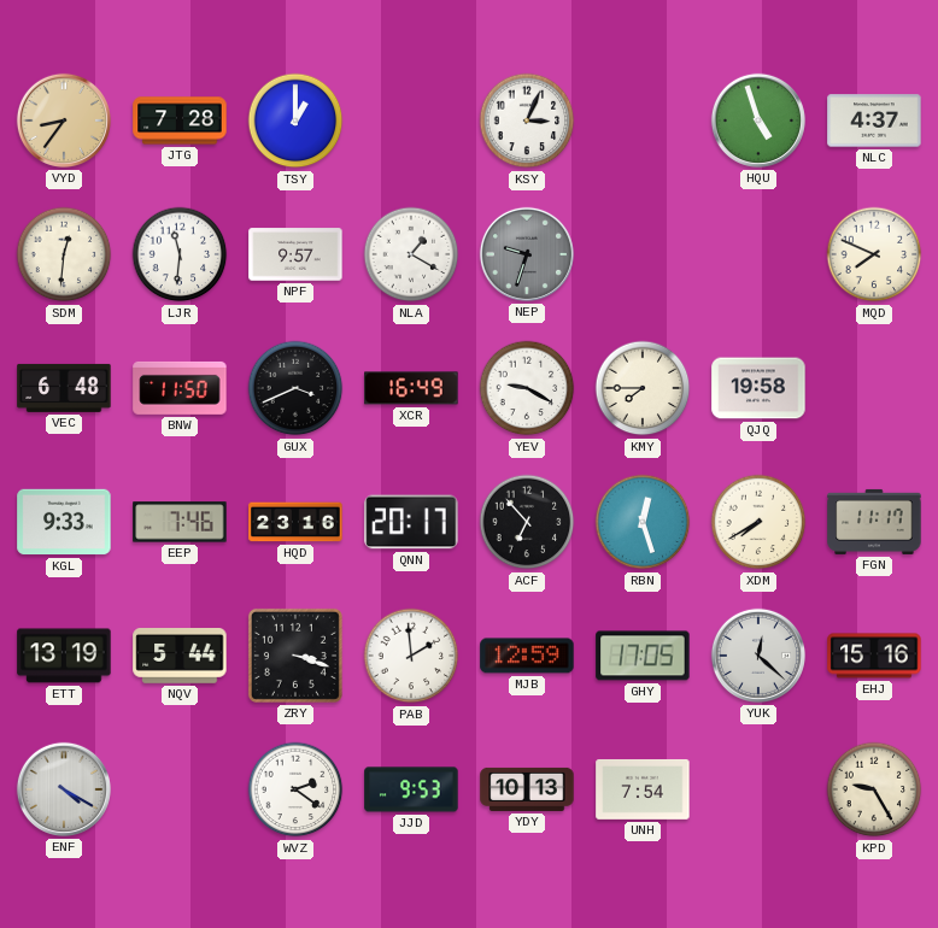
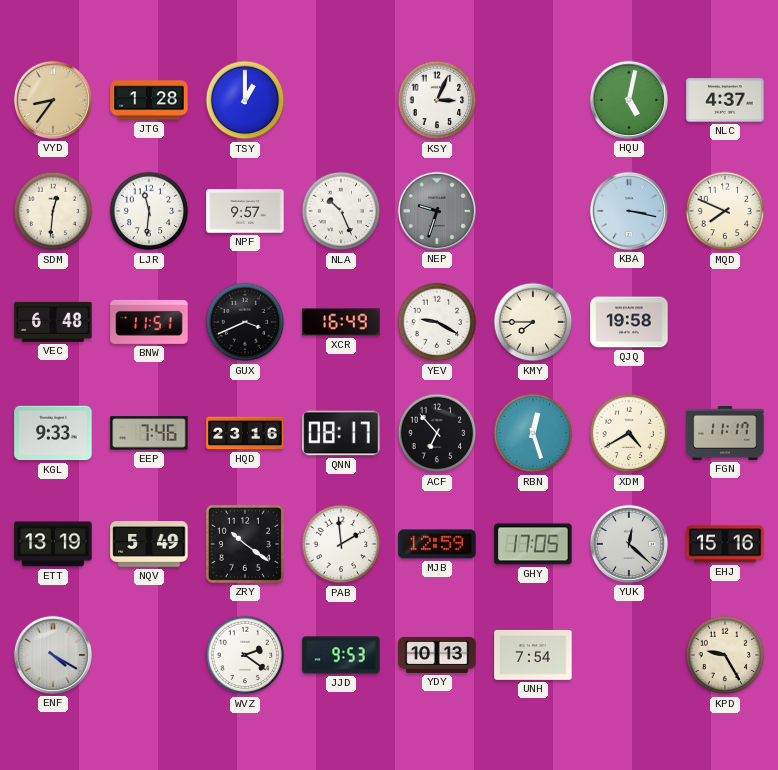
JTG: 7:28 -> 1:28 (149, 100)
HQU: 4:57 -> 5:02 (629, 100)
NLA: 1:20 -> 10:26 (341, 211)
KBA: none -> 3:17 (629, 211)
BNW: 11:50 -> 11:51 (149, 322)
QNN: 20:17 -> 08:17 (341, 433)
XDM: 7:40 -> 4:40 (629, 433)
NQV: 5:44 -> 5:49 (149, 545)
ZRY: 3:18 -> 10:21 (245, 544)
